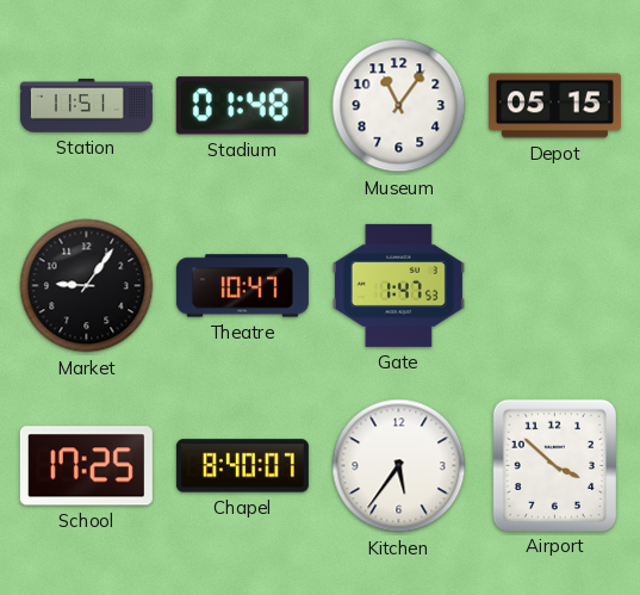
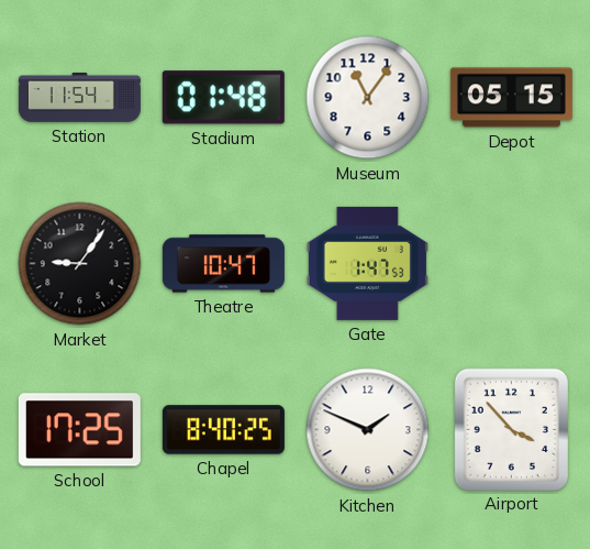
Station: 11:51 -> 11:54 (79, 98)
Chapel: 8:40:07 -> 8:40:25 (223, 430)
Kitchen: 5:36 -> 1:49 (368, 430)
Airport: 3:52 -> 3:53 (511, 429)
